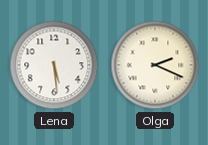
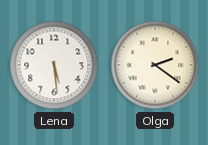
Olga: 2:19 -> 2:21 (155, 65)
